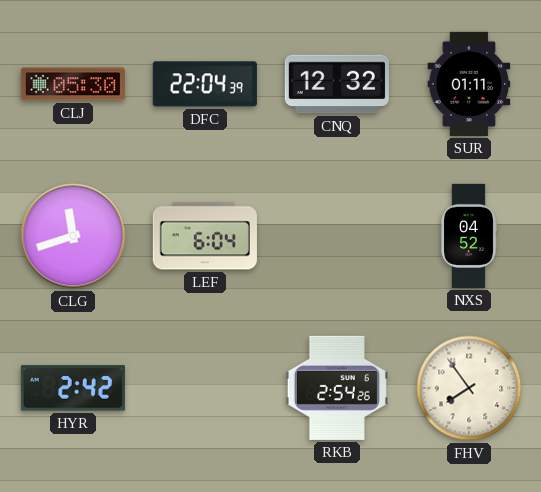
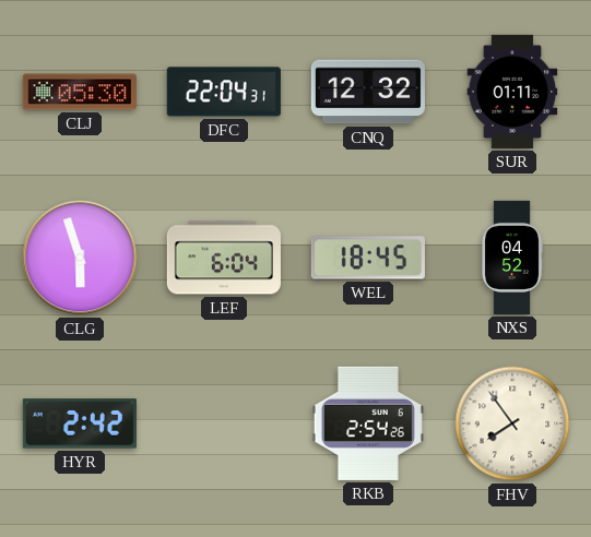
DFC: 22:04:39 -> 22:04:31 (224, 92)
CLG: 11:42 -> 5:57 (80, 258)
WEL: none -> 18:45 (368, 258)
